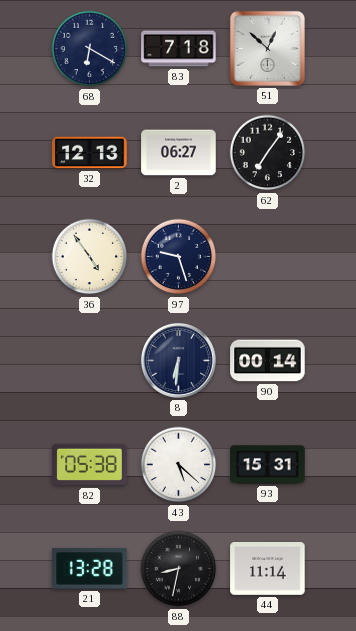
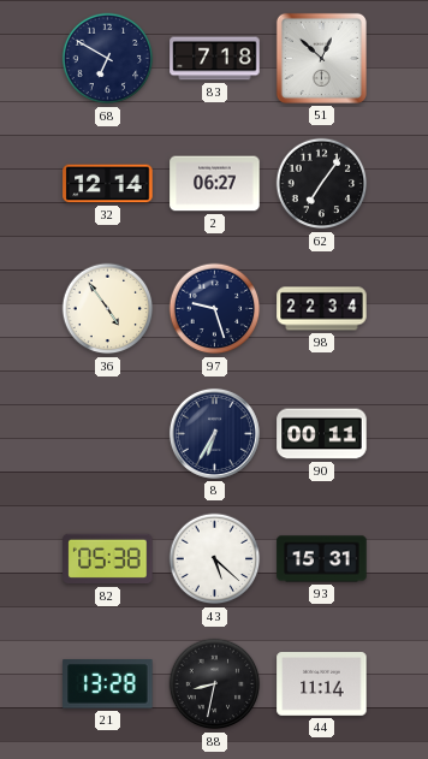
68: 6:20 -> 6:50 (108, 59)
32: 12:13 -> 12:14 (108, 184)
98: none -> 22:34 (322, 309)
8: 6:31 -> 6:35 (214, 433)
90: 00:14 -> 00:11 (322, 434)
